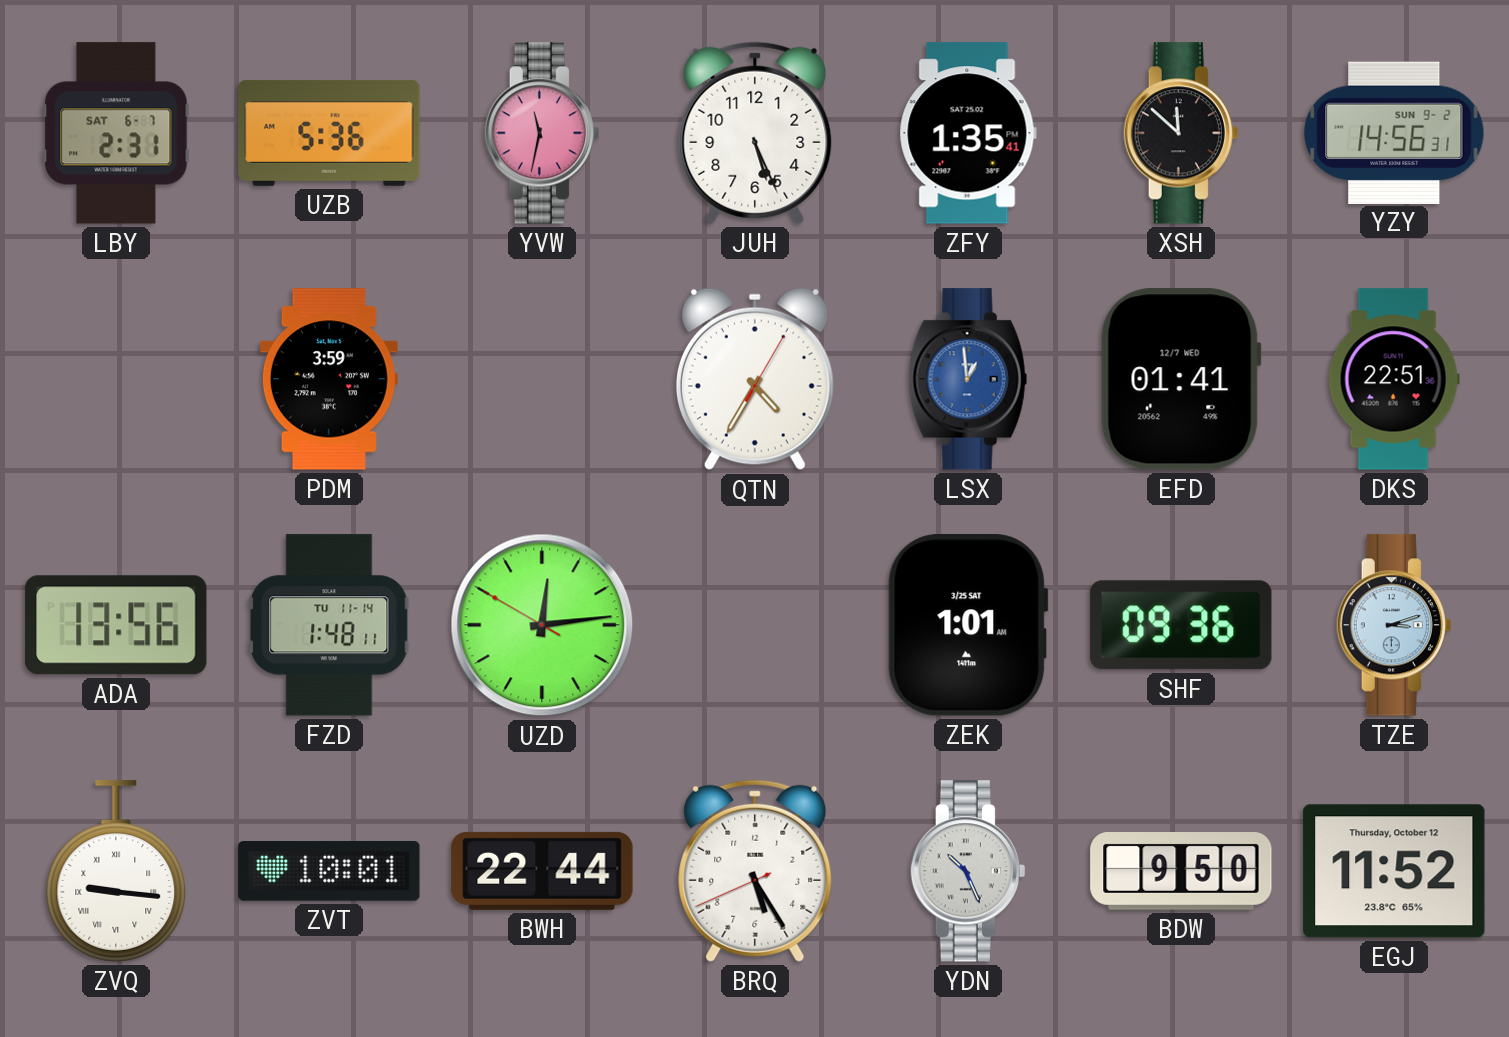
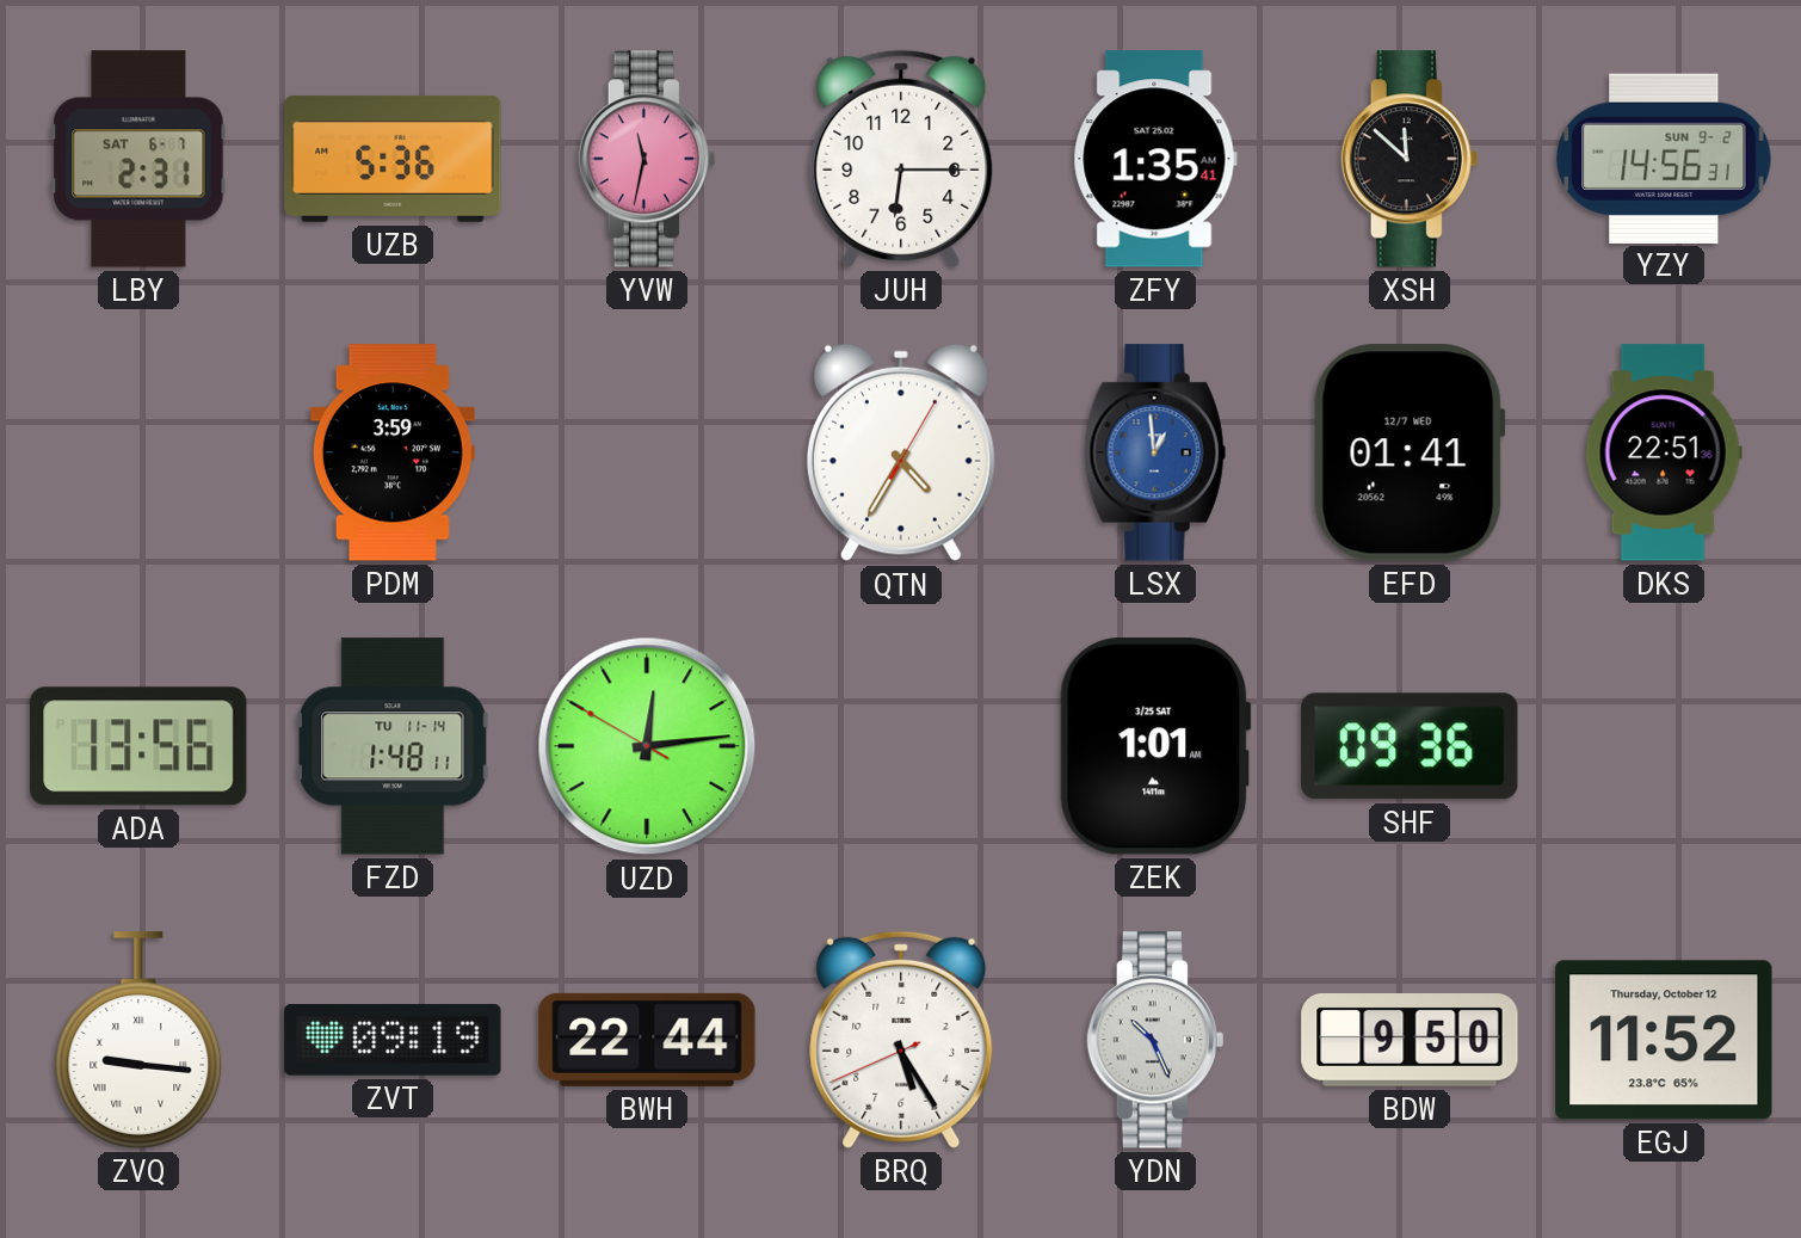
JUH: 5:26 -> 6:15 (901, 159)
ZFY: 1:35:41 PM -> 1:35:41 AM (1155, 159)
TZE: 3:12 -> none (1394, 625)
ZVT: 10:01 -> 09:19 (393, 1041)
